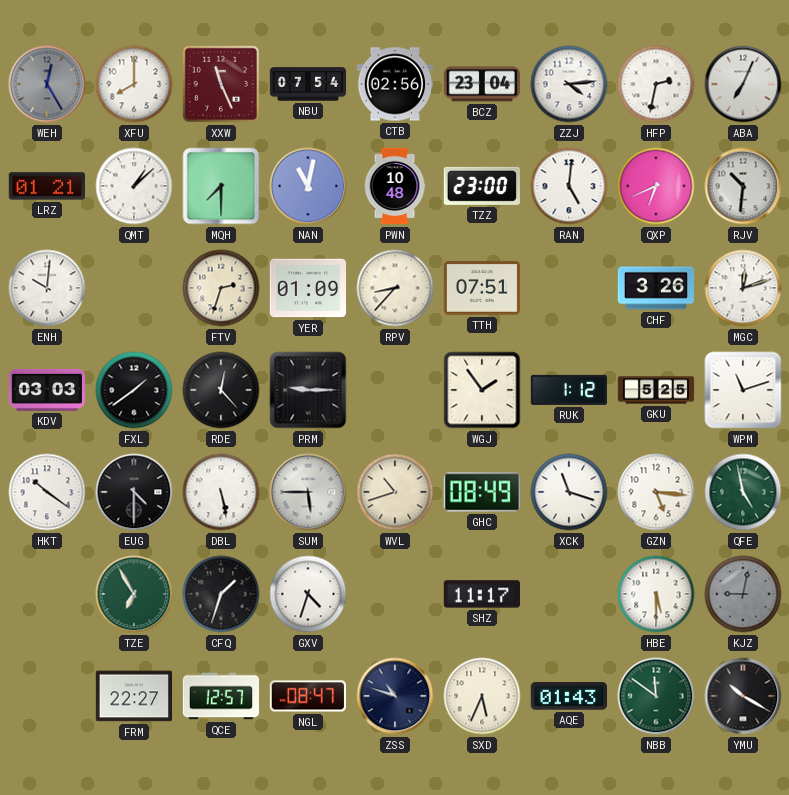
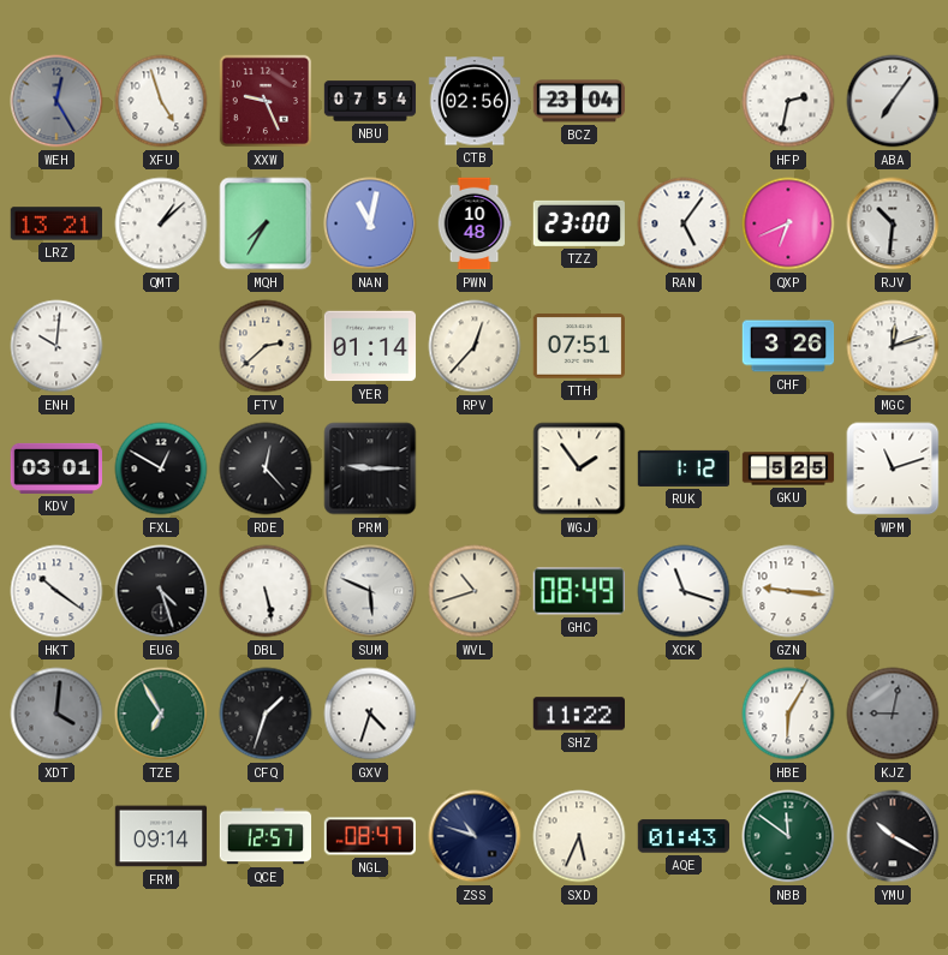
XFU: 8:00 -> 4:57 (161, 101)
XXW: 11:26 -> 9:26 (266, 101)
ZZJ: 4:14 -> none (569, 84)
ABA: 7:04 -> 7:06 (893, 101)
LRZ: 01:21 -> 13:21 (55, 223)
MQH: 7:30 -> 7:35 (266, 223)
RAN: 5:01 -> 5:06 (684, 223)
FTV: 2:33 -> 2:38 (266, 346)
YER: 01:09 -> 01:14 (370, 346)
RPV: 8:37 -> 12:37 (475, 346)
KDV: 03:03 -> 03:01 (56, 468)
FXL: 1:39 -> 12:50 (161, 468)
EUG: 4:30 -> 4:27 (161, 591)
SUM: 5:45 -> 5:49 (370, 591)
GZN: 5:16 -> 9:16 (788, 591)
QFE: 4:58 -> none (743, 492)
XDT: none -> 4:01 (56, 714)
SHZ: 11:17 -> 11:22 (578, 714)
HBE: 5:30 -> 6:05 (788, 714)
FRM: 22:27 -> 09:14 (161, 836)
